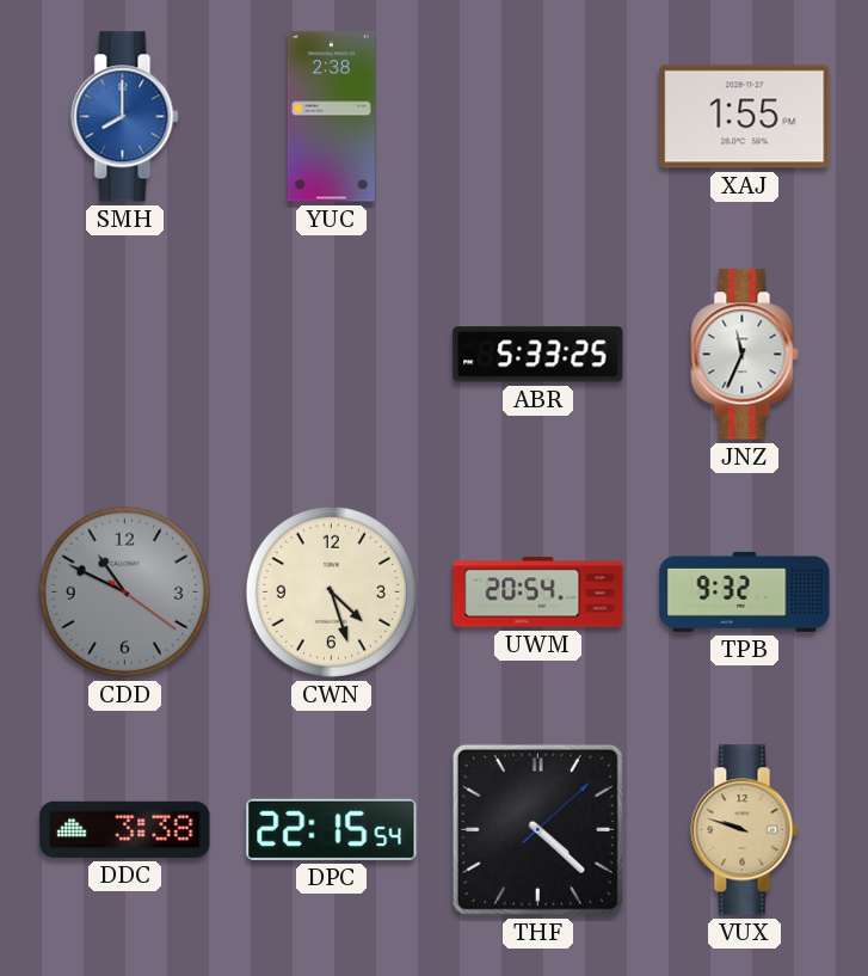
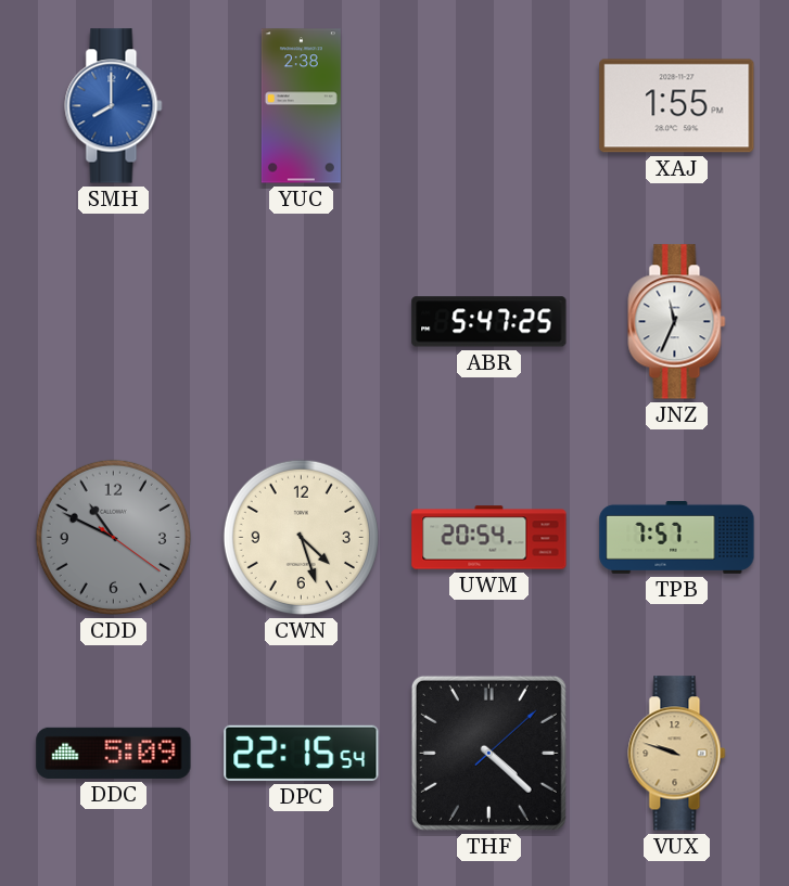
ABR: 5:33 -> 5:47 (489, 322)
TPB: 9:32 -> 7:57 (677, 537)
DDC: 3:38 -> 5:09 (114, 753)
